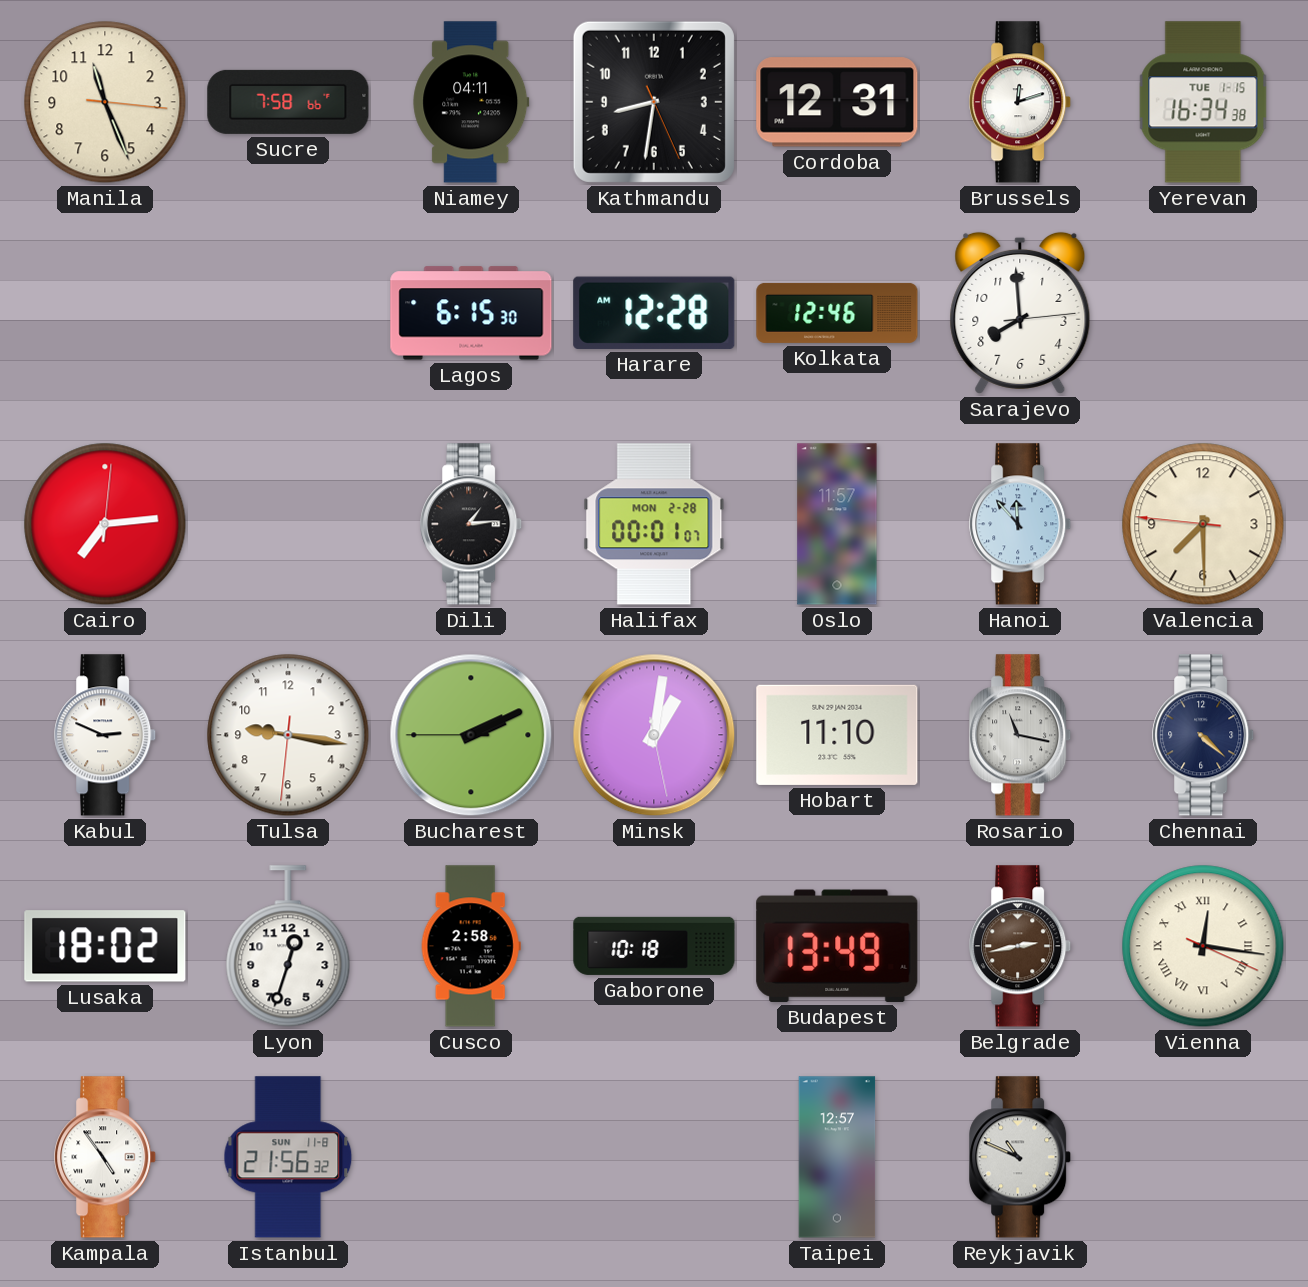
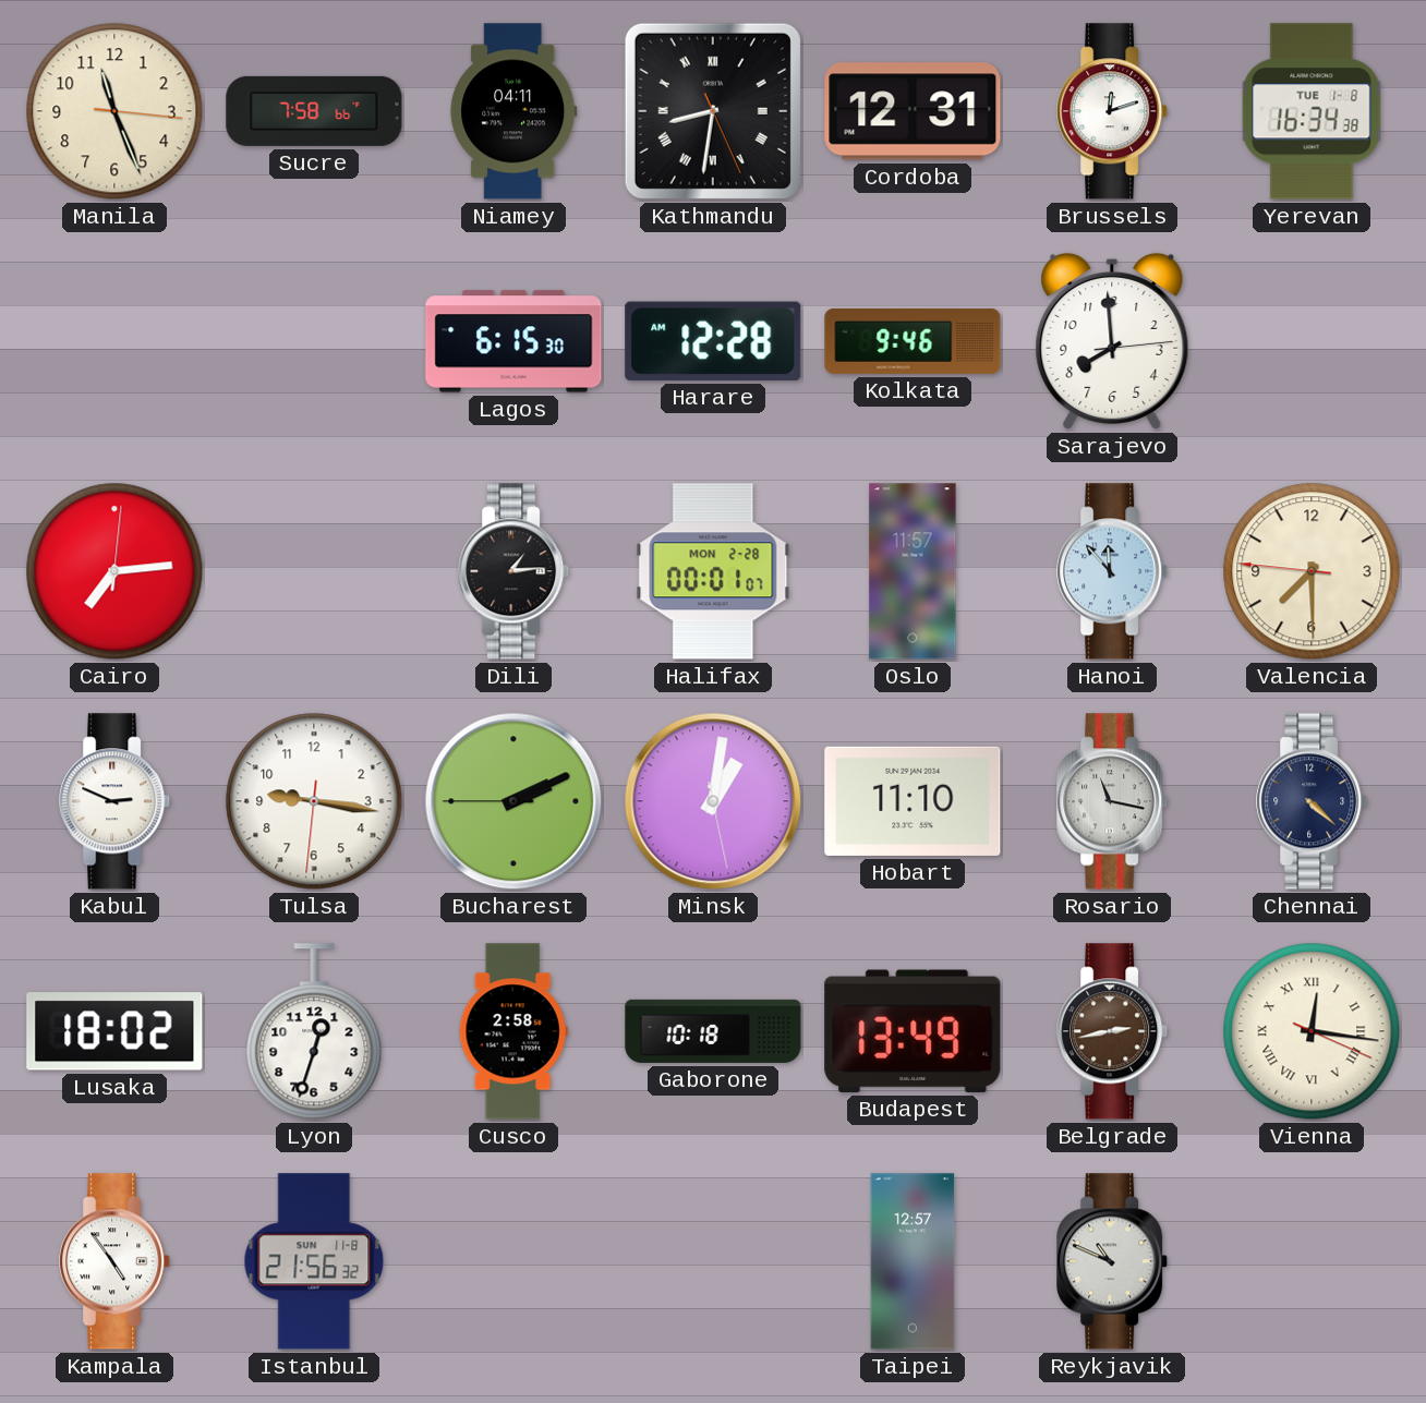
Kathmandu numerals: Arabic -> Roman (713, 111)
Yerevan date: TUE 1-15 -> TUE 1-8 (1312, 111)
Kolkata: 12:46 -> 9:46 (913, 341)
